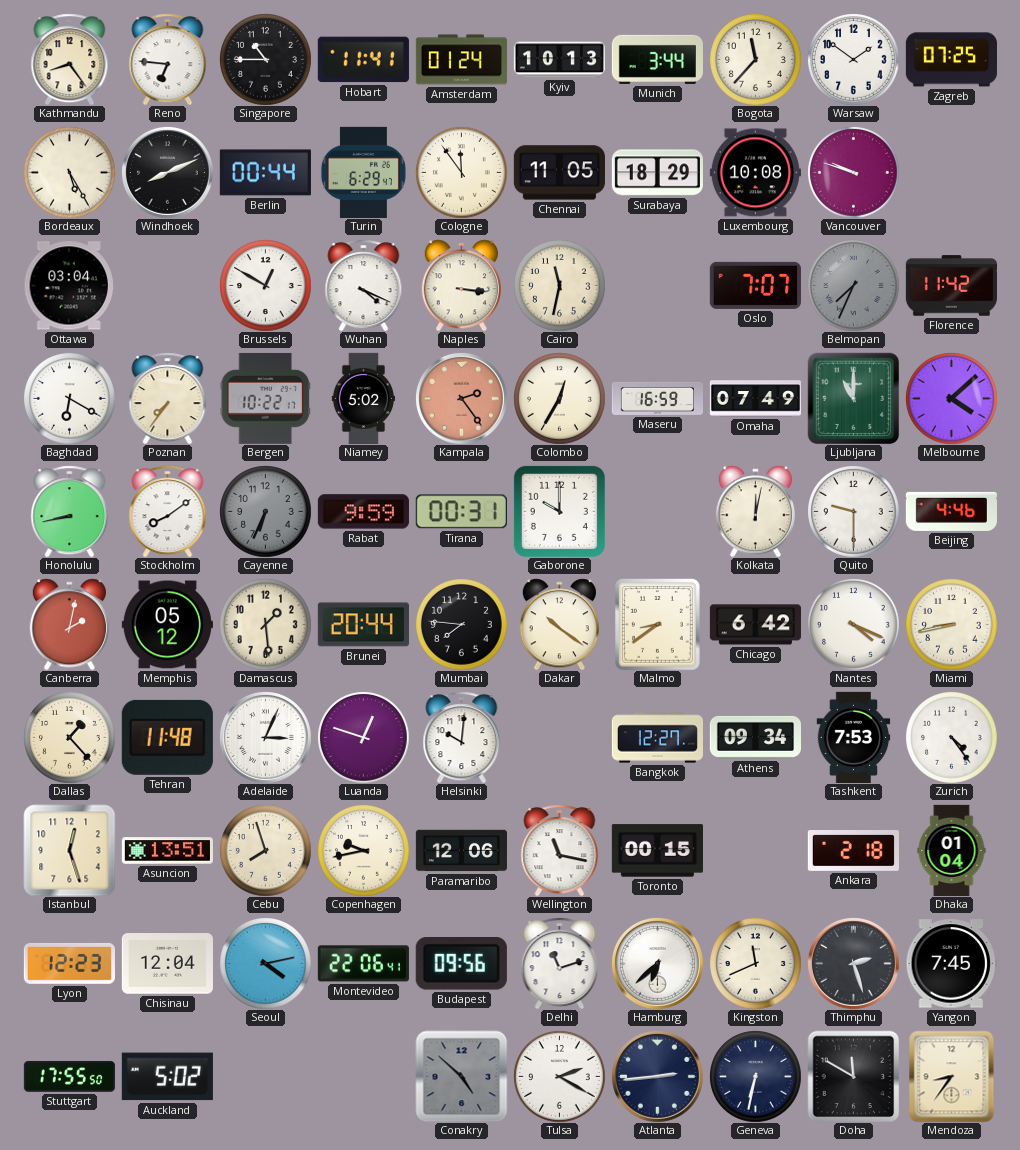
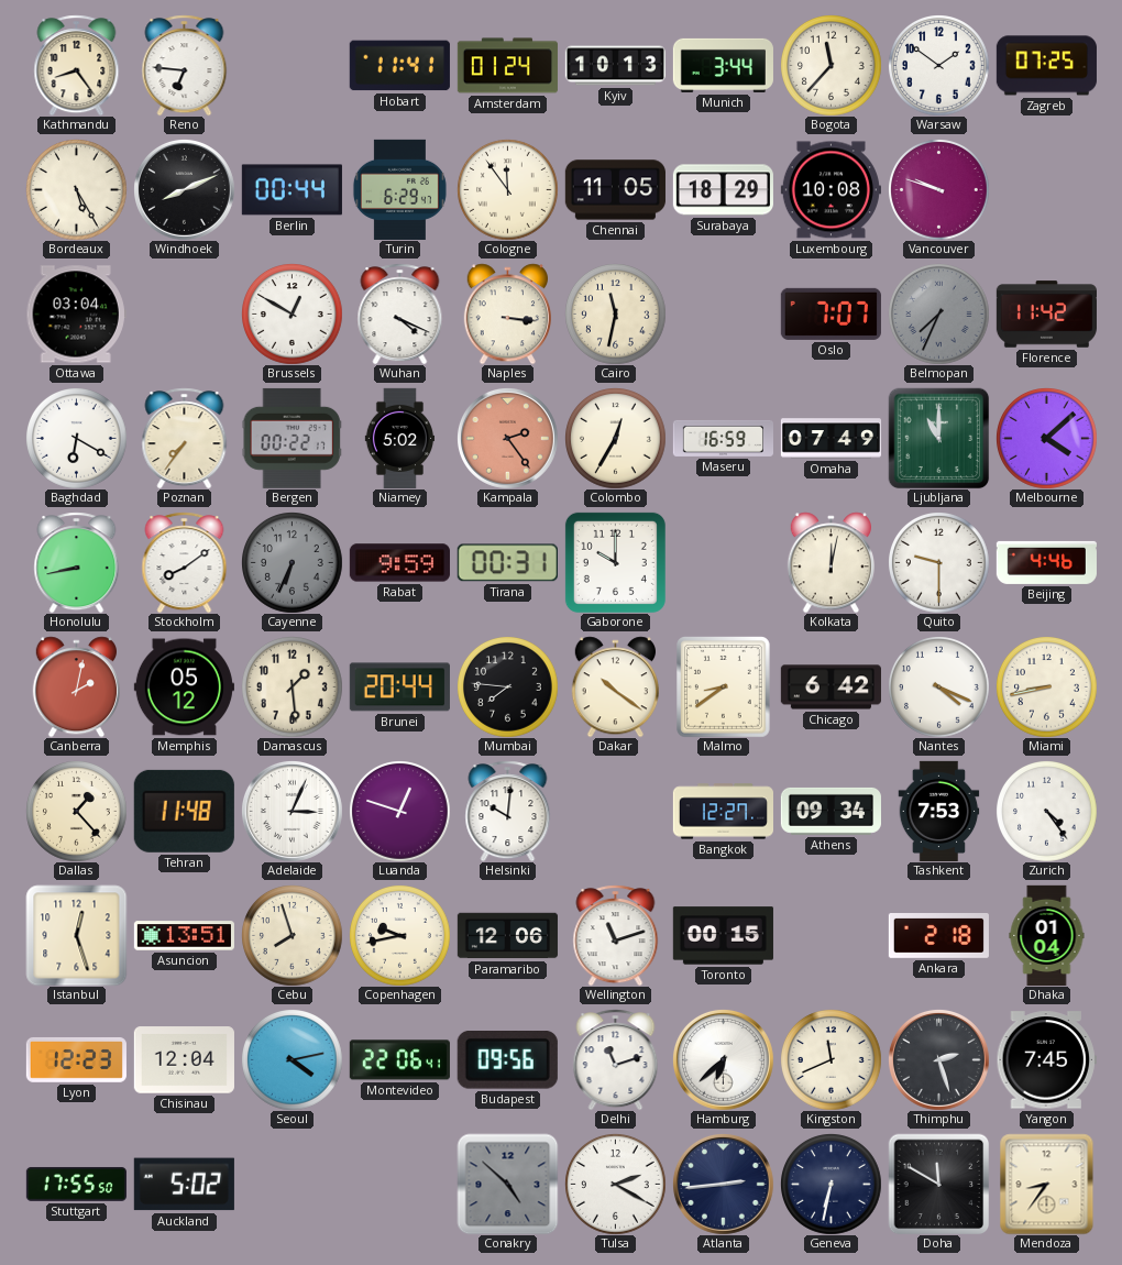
Singapore: 10:45 -> none (266, 60)
Bergen: 10:22 -> 00:22 (291, 438)
Wellington: 11:17 -> 11:12 (616, 935)
